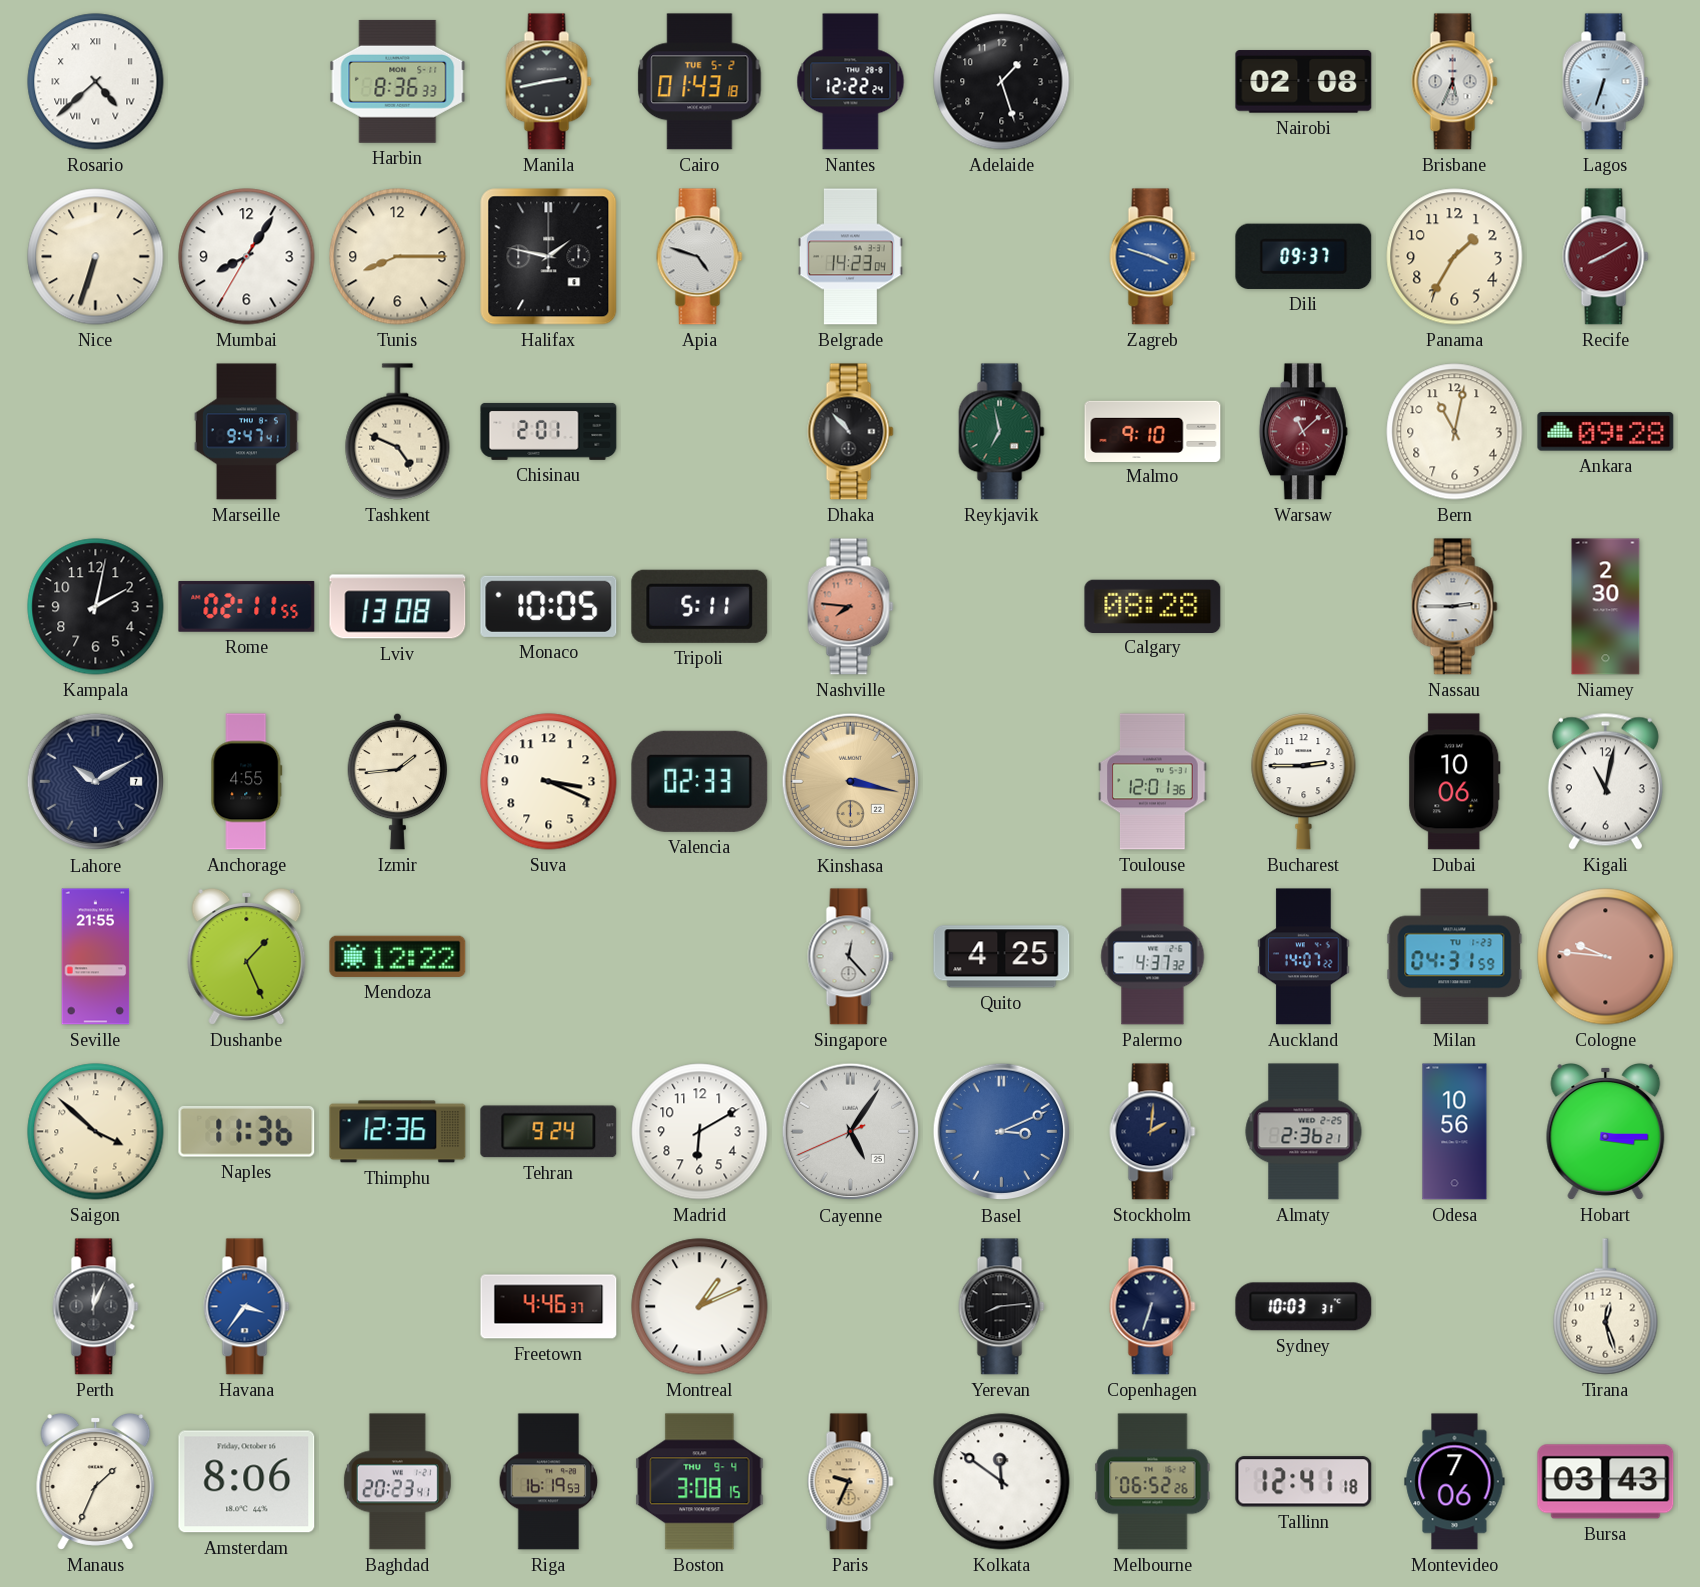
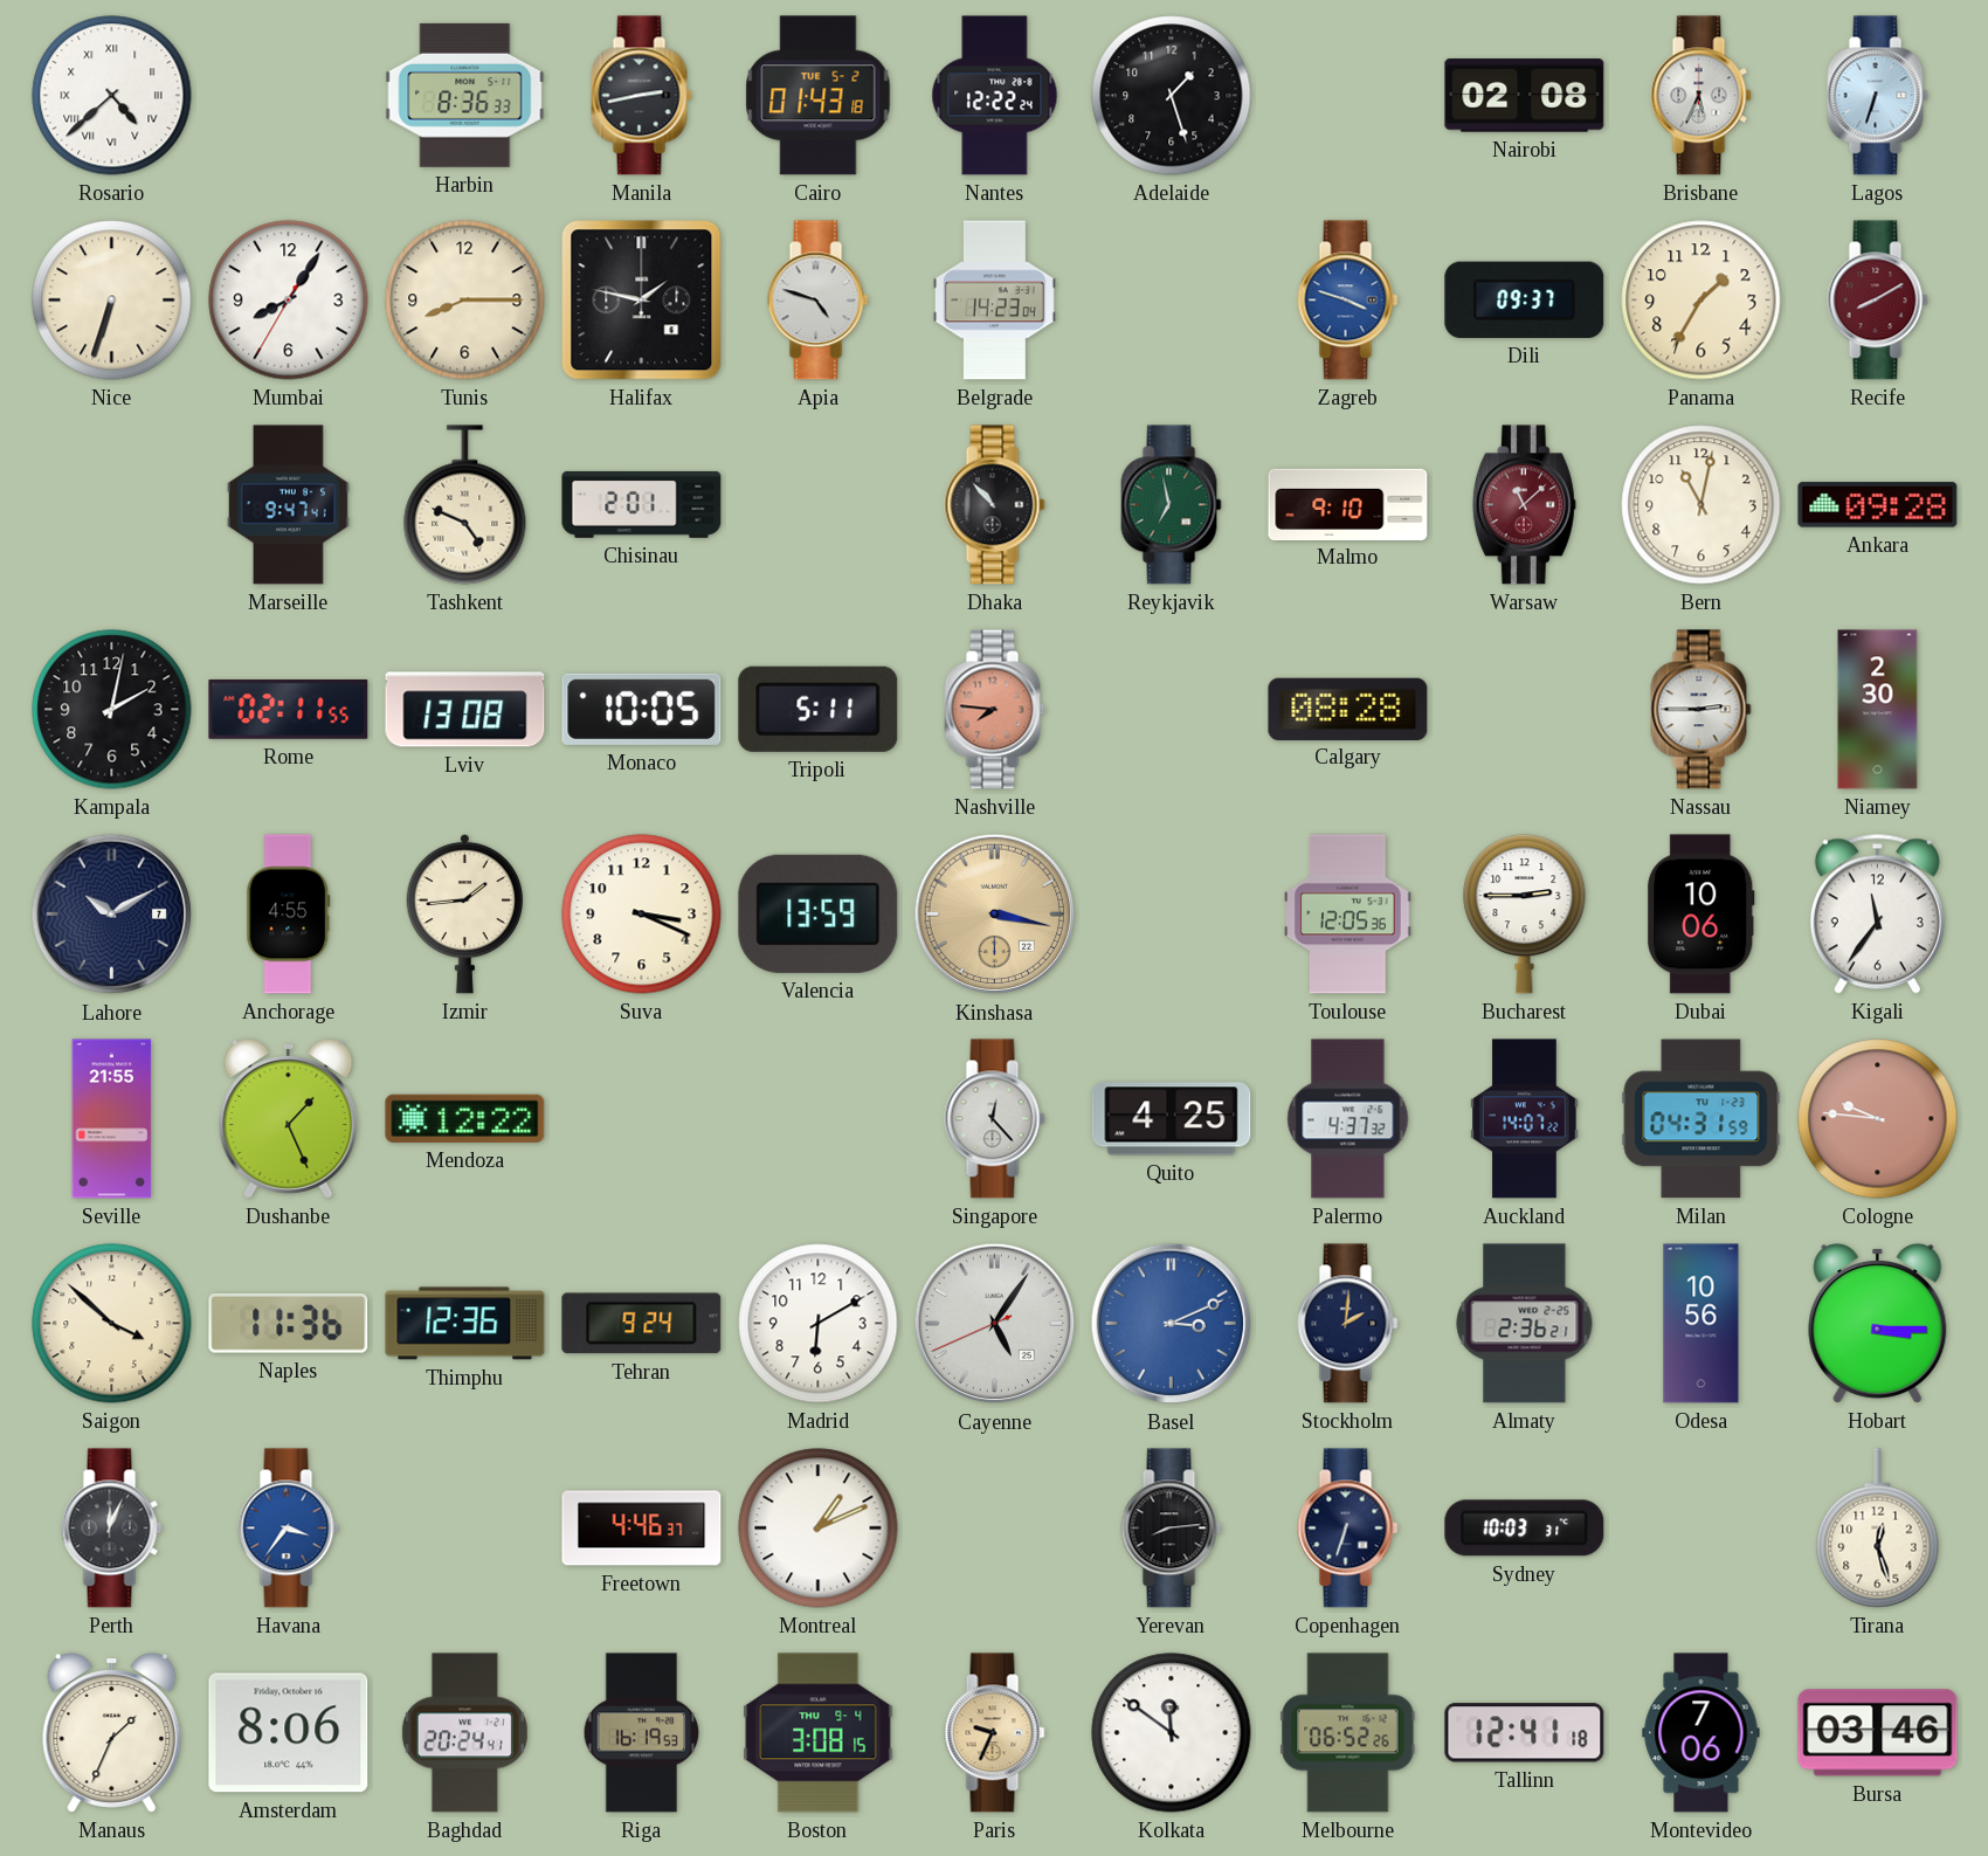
Valencia: 02:33 -> 13:59 (819, 913)
Toulouse: 12:01 -> 12:05 (1348, 915)
Kigali: 11:02 -> 11:36 (1877, 913)
Baghdad: 20:23 -> 20:24 (464, 1733)
Bursa: 03:43 -> 03:46 (1878, 1733)
